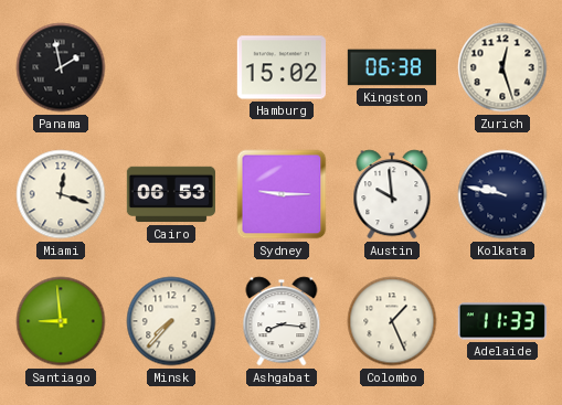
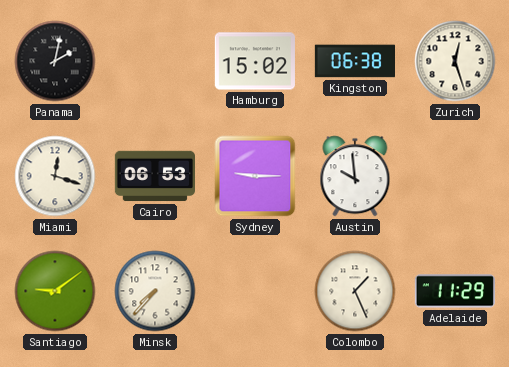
Panama: 1:58 -> 2:02 (55, 61)
Kolkata: 9:47 -> none (502, 194)
Santiago: 8:59 -> 9:09 (55, 291)
Ashgabat: 8:16 -> none (282, 321)
Adelaide: 11:33 -> 11:29 (454, 291)
